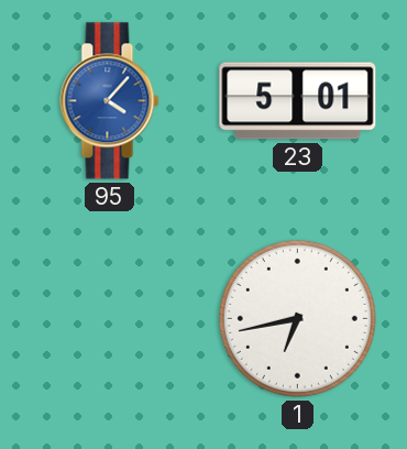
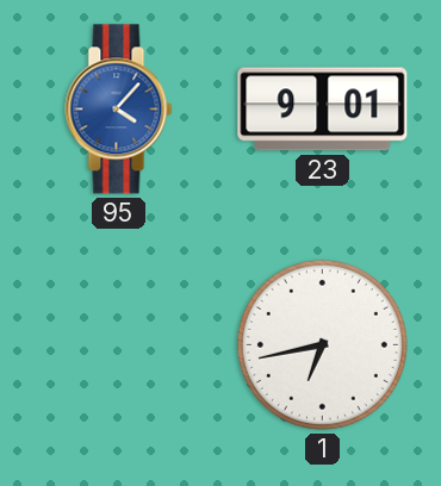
23: 5:01 -> 9:01 (323, 110)
